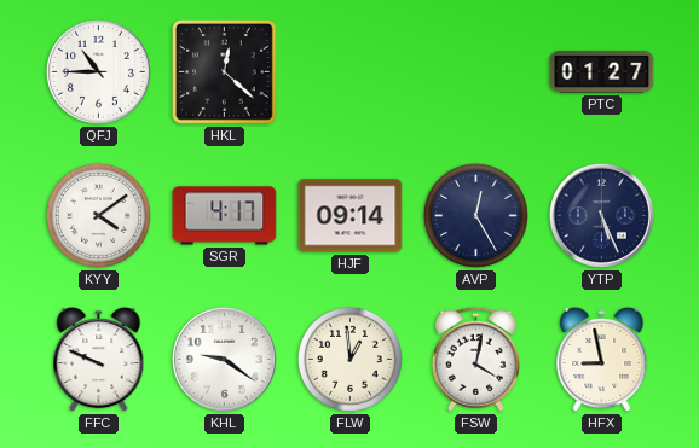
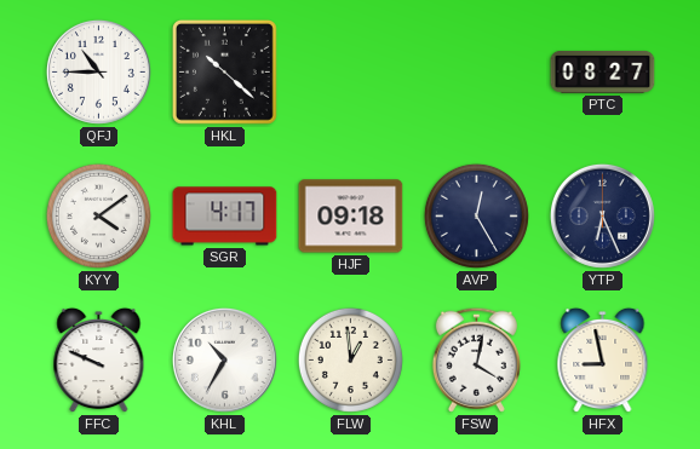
HKL: 12:22 -> 10:22 (224, 71)
PTC: 01:27 -> 08:27 (603, 71)
HJF: 09:14 -> 09:18 (351, 217)
YTP: 5:26 -> 6:26 (602, 215)
KHL: 9:21 -> 10:35 (224, 359)
